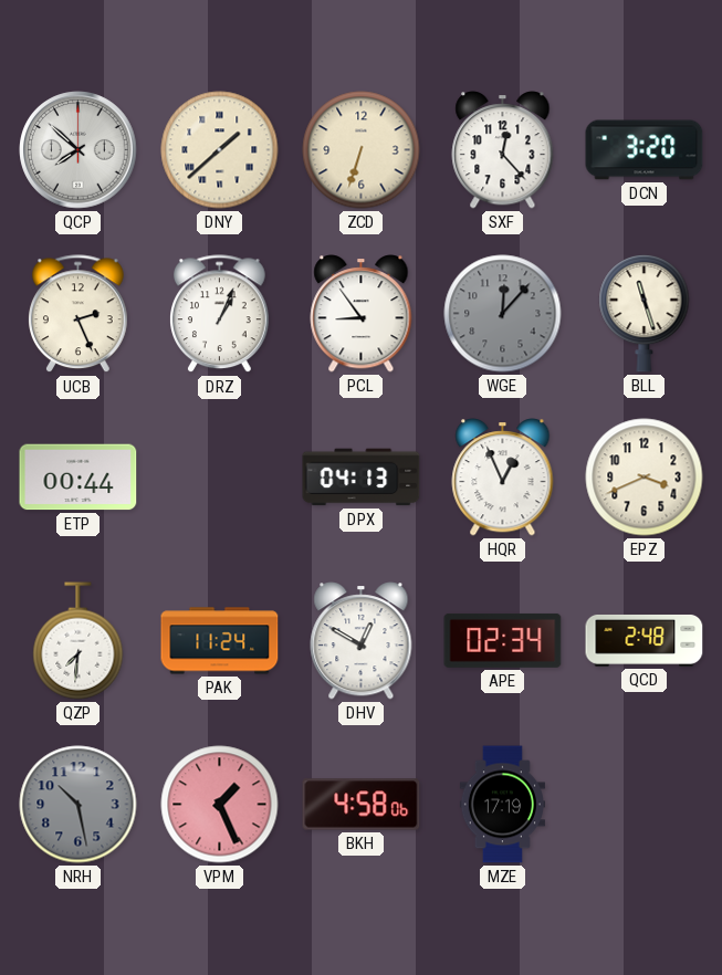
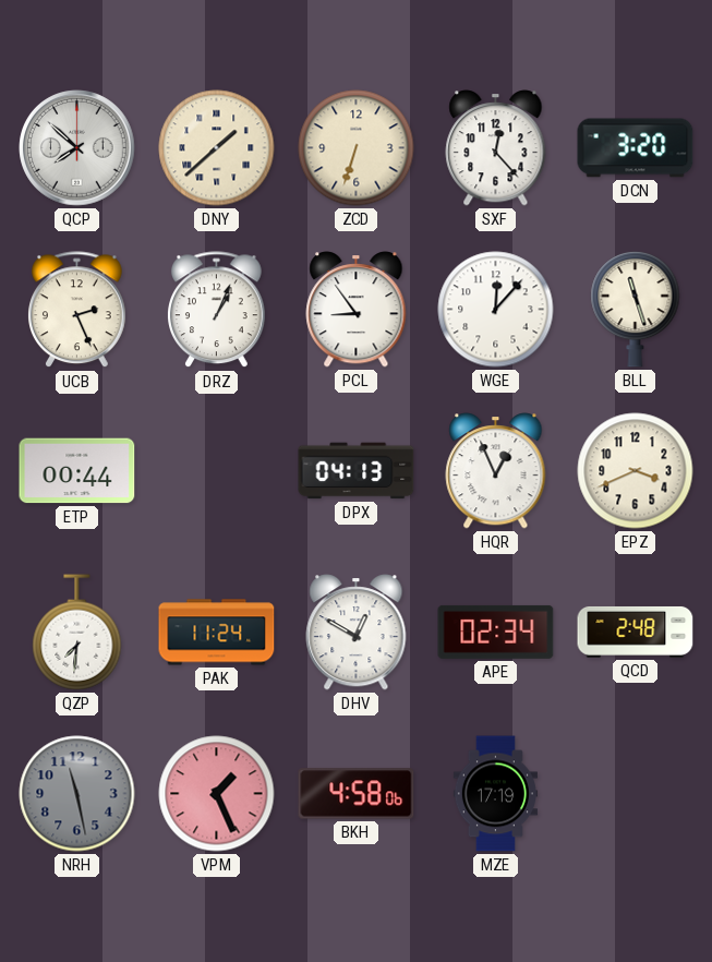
WGE dial: grey -> white (496, 310)
NRH: 10:28 -> 11:28 (77, 794)
